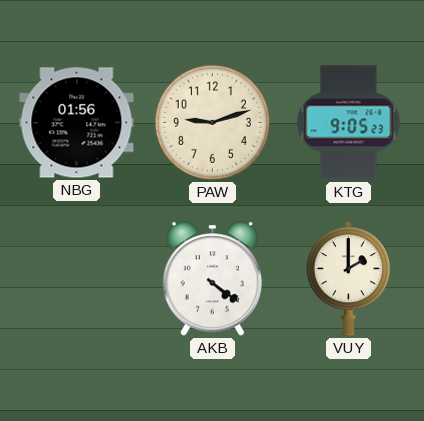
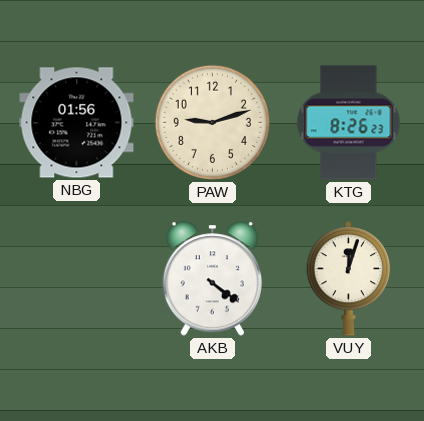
KTG: 9:05 -> 8:26 (349, 123)
VUY: 2:00 -> 12:03 (349, 279)
